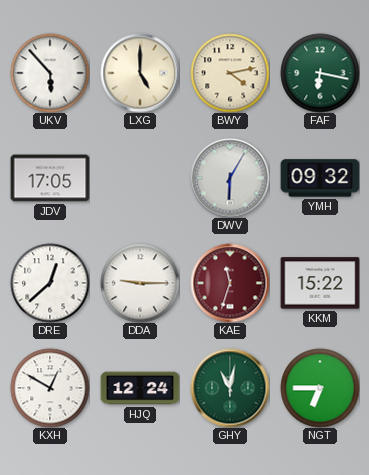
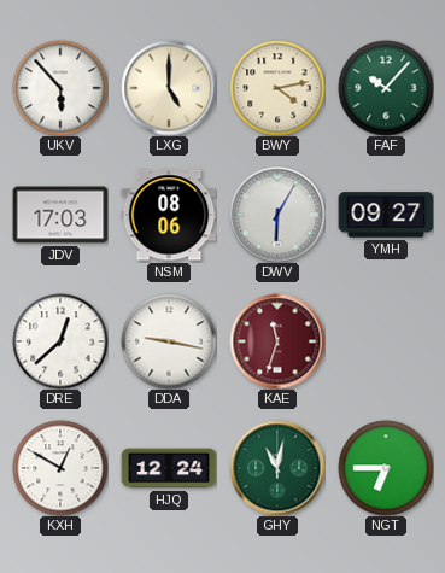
FAF: 6:17 -> 10:07 (386, 88)
JDV: 17:05 -> 17:03 (60, 215)
NSM: none -> 08:06 (169, 215)
YMH: 09:32 -> 09:27 (386, 215)
DDA: 9:15 -> 9:17 (169, 341)
KKM: 15:22 -> none (320, 283)
